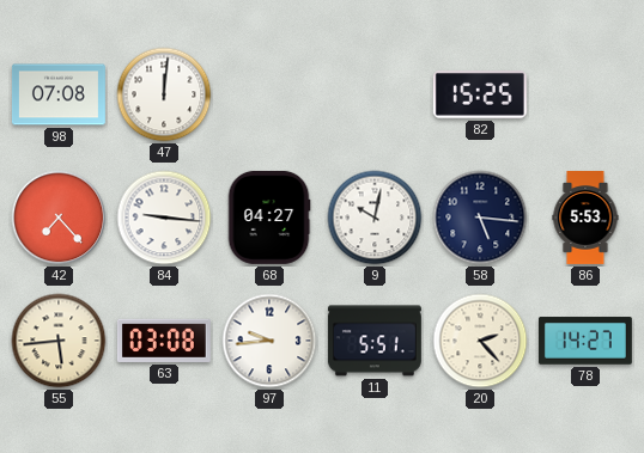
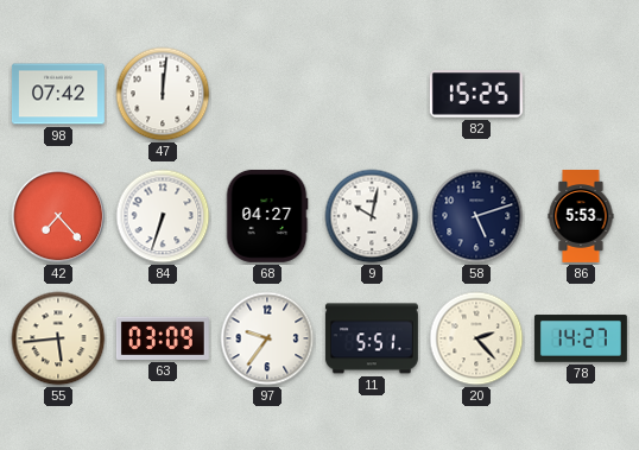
98: 07:08 -> 07:42 (58, 94)
84: 9:16 -> 6:33 (163, 216)
58: 5:16 -> 5:12 (476, 216)
63: 03:08 -> 03:09 (163, 338)
97: 9:44 -> 9:36 (267, 338)
